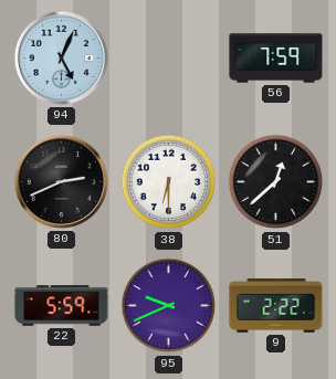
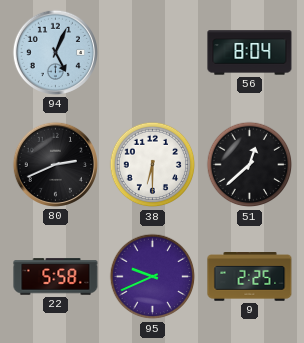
56: 7:59 -> 8:04 (250, 53)
22: 5:59 -> 5:58 (56, 277)
9: 2:22 -> 2:25 (250, 277)
